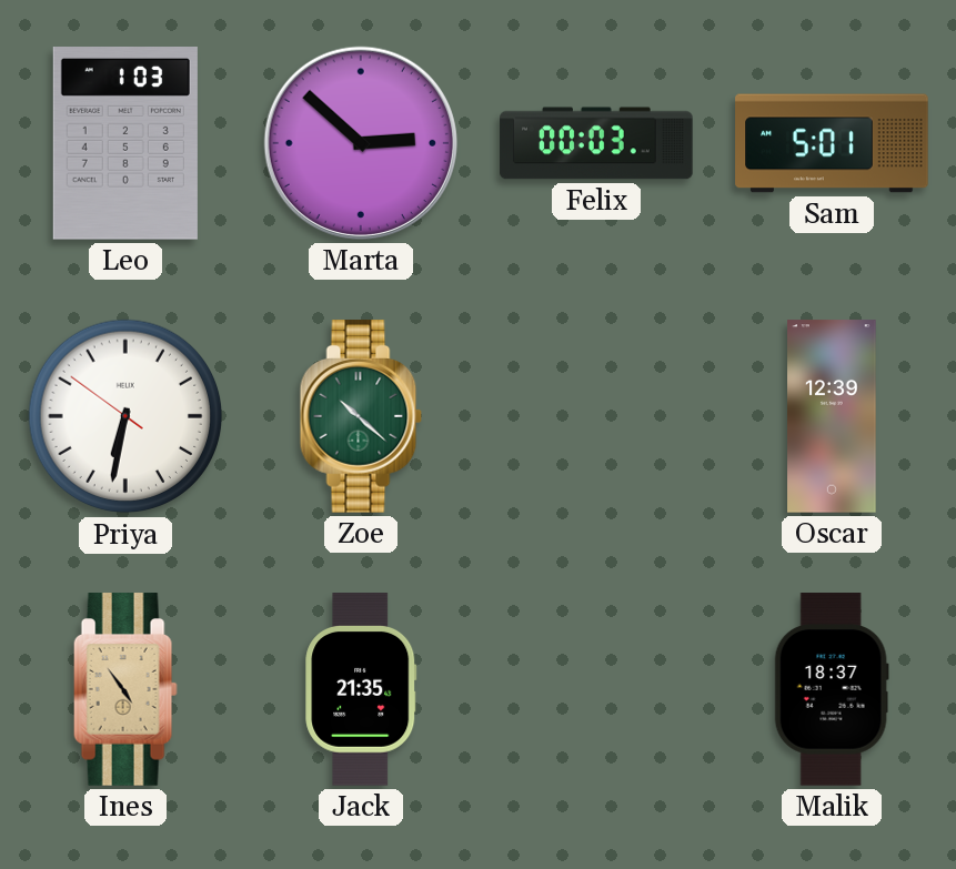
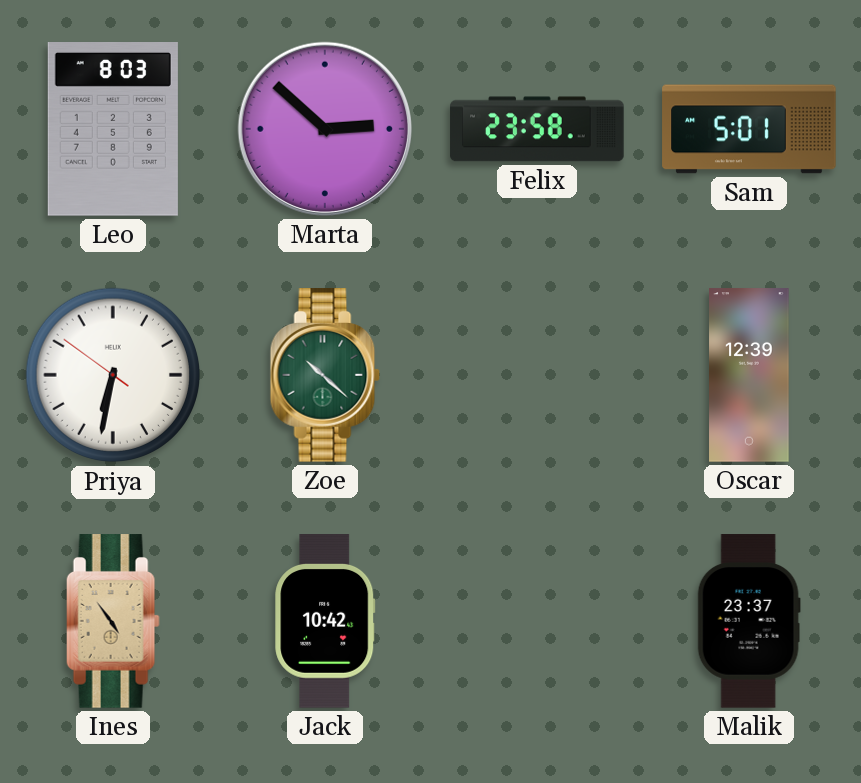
Leo: 1:03 -> 8:03 (113, 130)
Felix: 00:03 -> 23:58 (537, 129)
Jack: 21:35 -> 10:42 (325, 621)
Malik: 18:37 -> 23:37 (749, 621)
